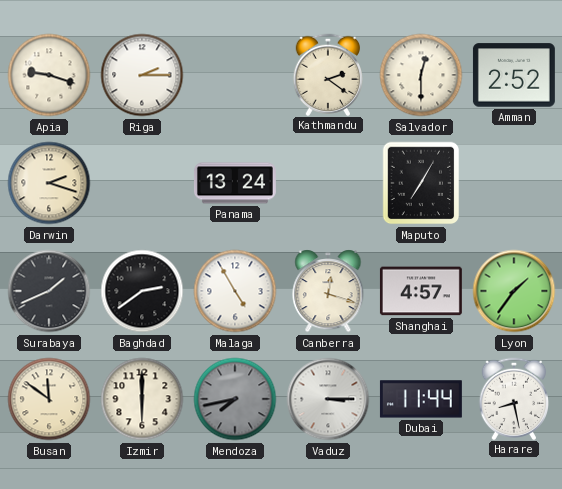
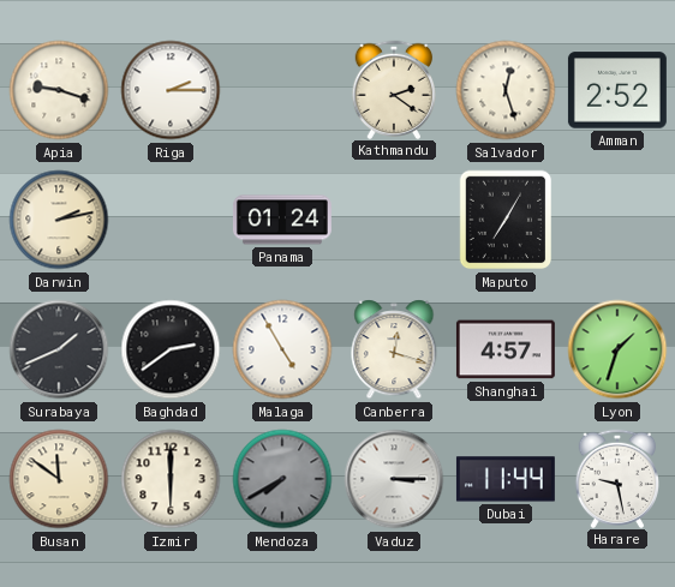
Salvador: 12:30 -> 12:27 (506, 90)
Darwin: 2:18 -> 2:13 (59, 220)
Panama: 13:24 -> 01:24 (282, 220)
Lyon: 1:36 -> 1:33 (617, 349)
Mendoza: 7:43 -> 7:40 (282, 479)
Harare: 8:28 -> 9:28 (617, 478)
